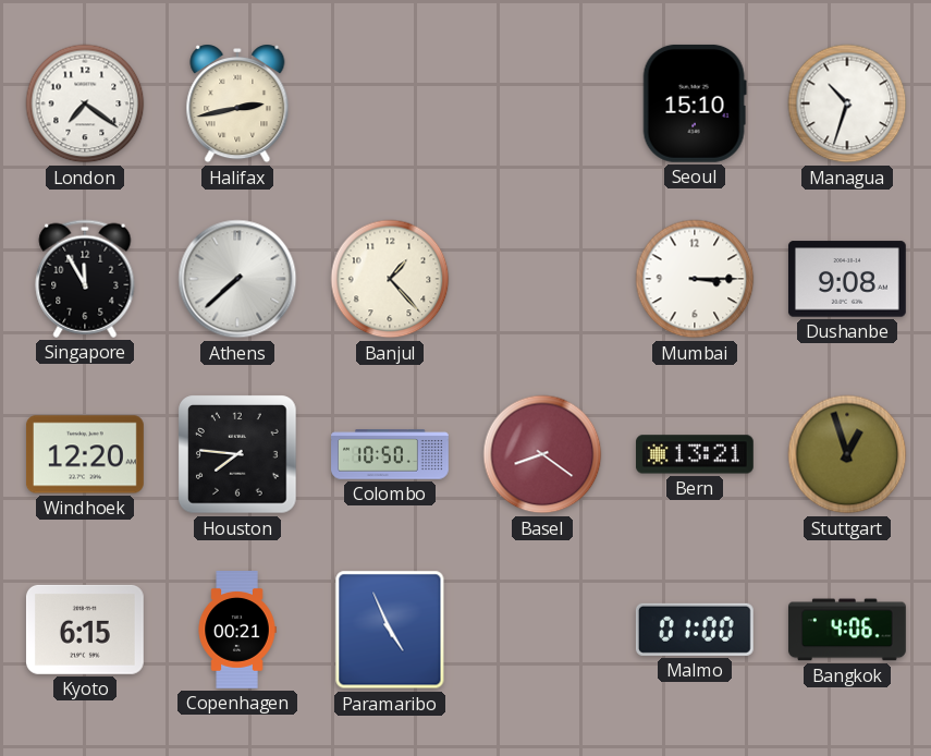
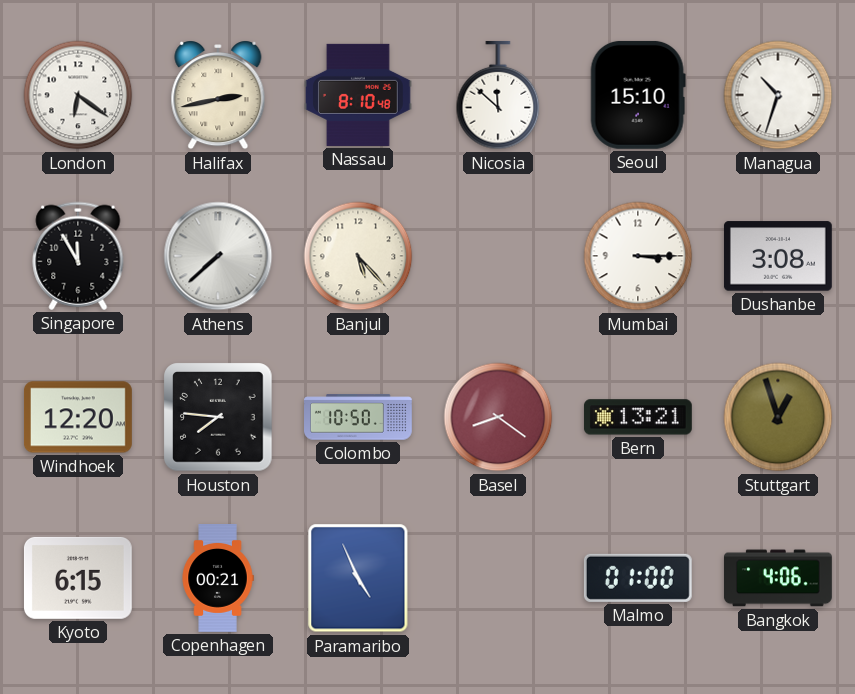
London: 7:21 -> 6:21 (78, 95)
Nassau: none -> 8:10 (358, 95)
Nicosia: none -> 11:52 (498, 95)
Banjul: 1:23 -> 5:23 (358, 256)
Dushanbe: 9:08 -> 3:08 (778, 256)
